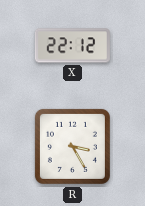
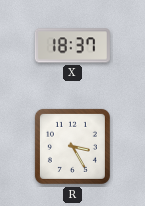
X: 22:12 -> 18:37 (72, 46)
